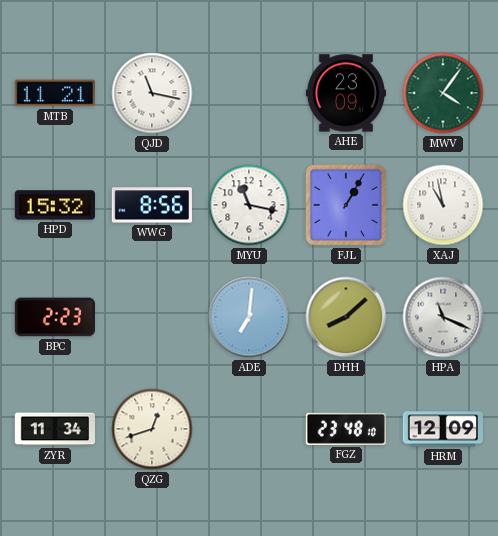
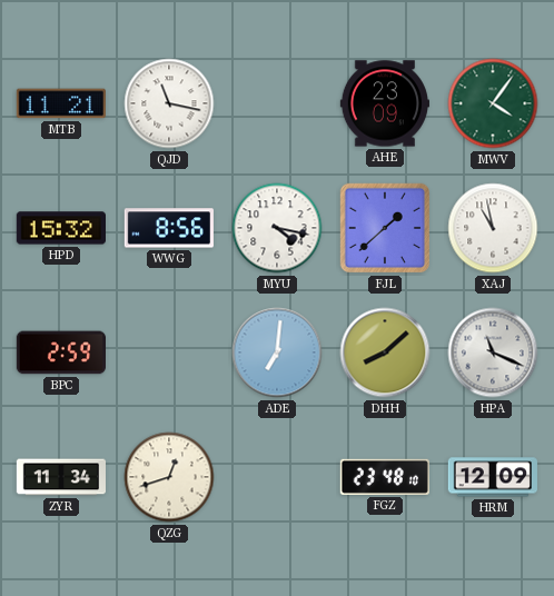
MYU: 11:17 -> 4:17 (277, 228)
FJL: 1:05 -> 1:38 (385, 228)
BPC: 2:23 -> 2:59 (60, 352)
